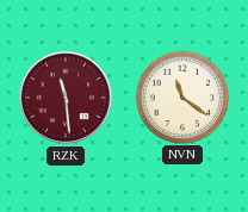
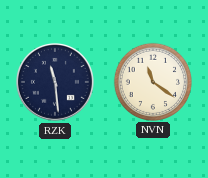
RZK dial: burgundy -> navy (55, 82)
